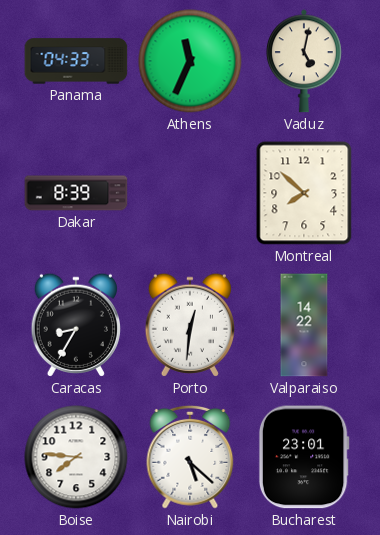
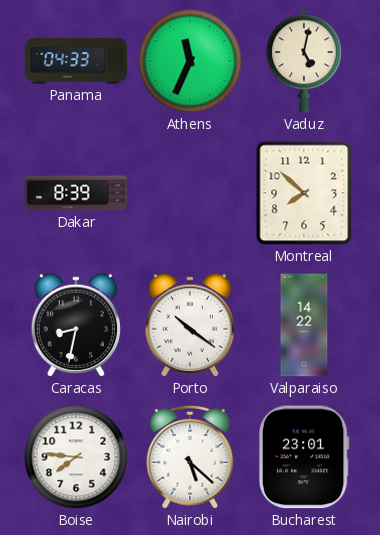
Caracas: 8:35 -> 8:32 (76, 325)
Porto: 12:31 -> 10:21 (190, 325)
